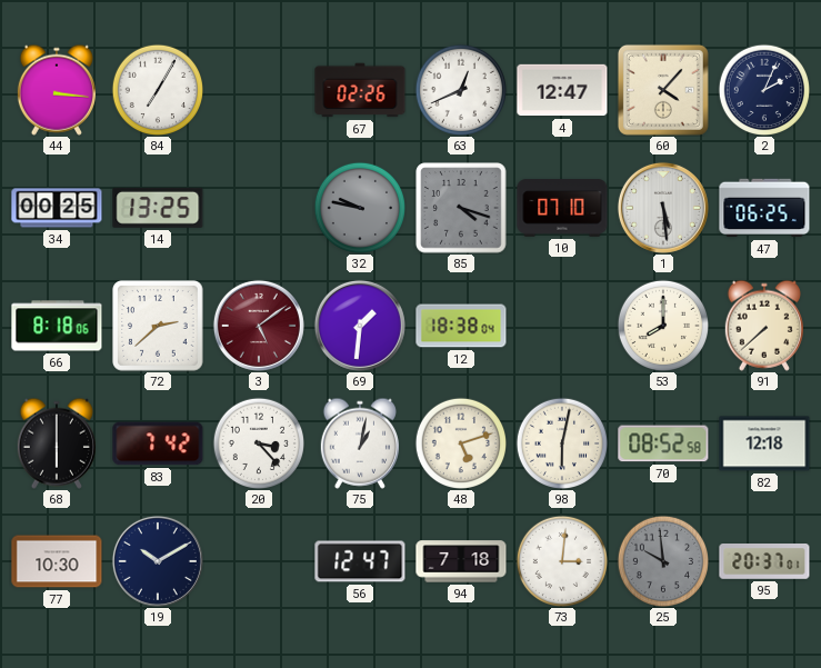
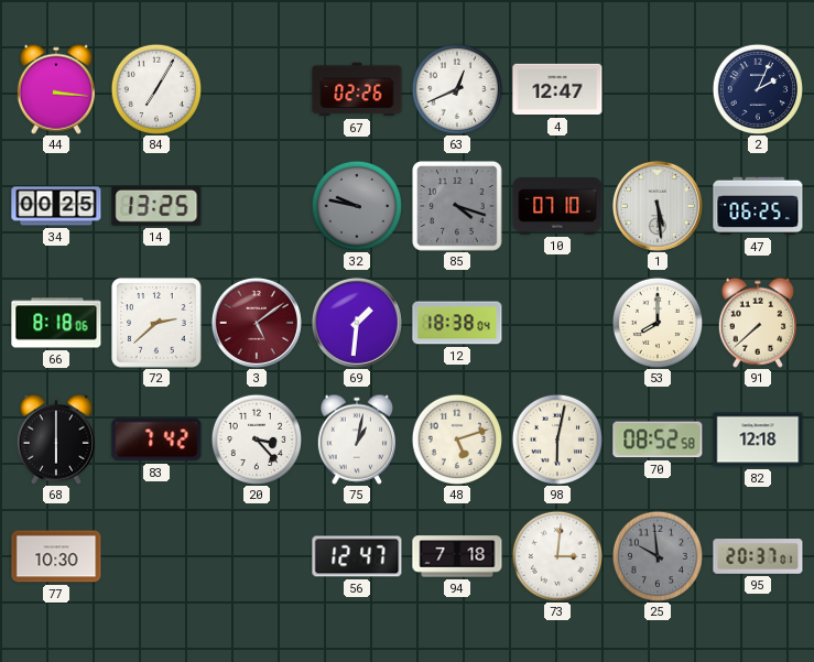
60: 4:07 -> none (663, 90)
19: 10:10 -> none (158, 561)
